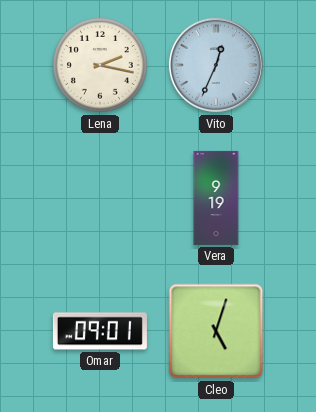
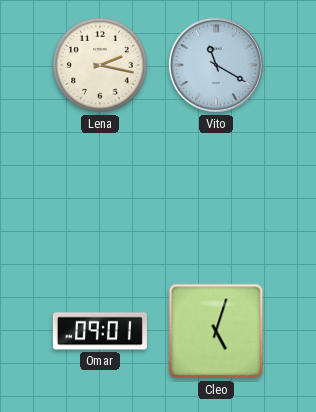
Vito: 12:34 -> 11:20 (216, 65)
Vera: 9:19 -> none (216, 198)
